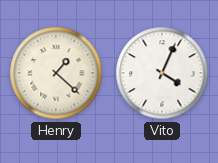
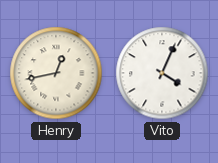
Henry: 1:22 -> 12:43 (56, 73)
